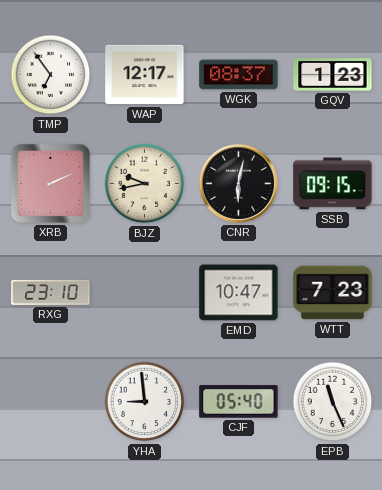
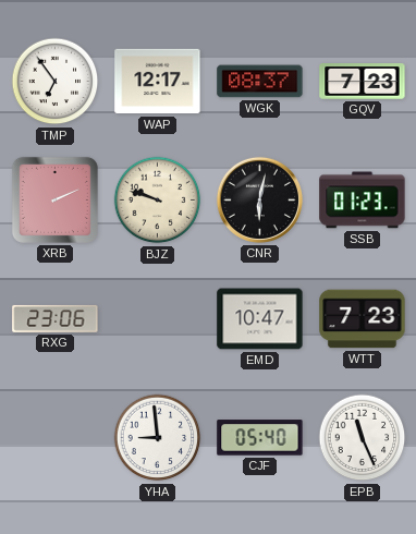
GQV: 1:23 -> 7:23 (363, 82)
BJZ: 9:43 -> 9:48 (158, 201)
SSB: 09:15 -> 01:23 (363, 201)
RXG: 23:10 -> 23:06 (56, 318)
